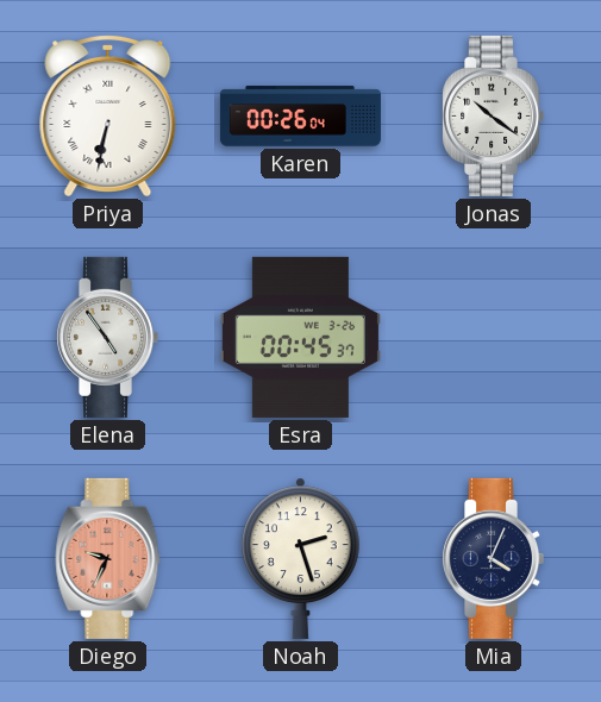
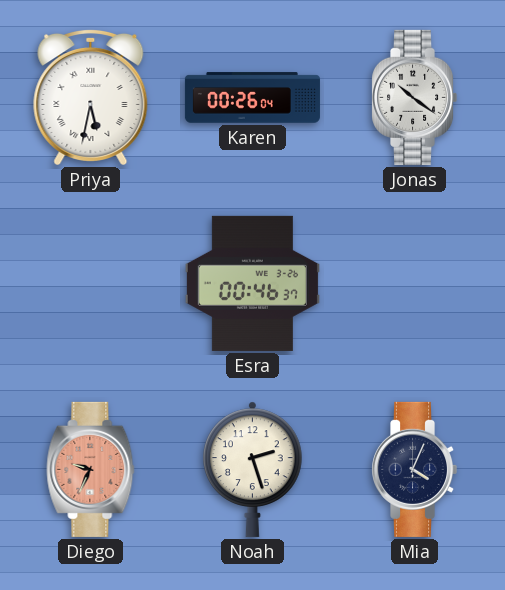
Priya: 6:32 -> 5:32 (91, 97)
Elena: 4:54 -> none (108, 337)
Esra: 00:45 -> 00:46 (252, 283)
